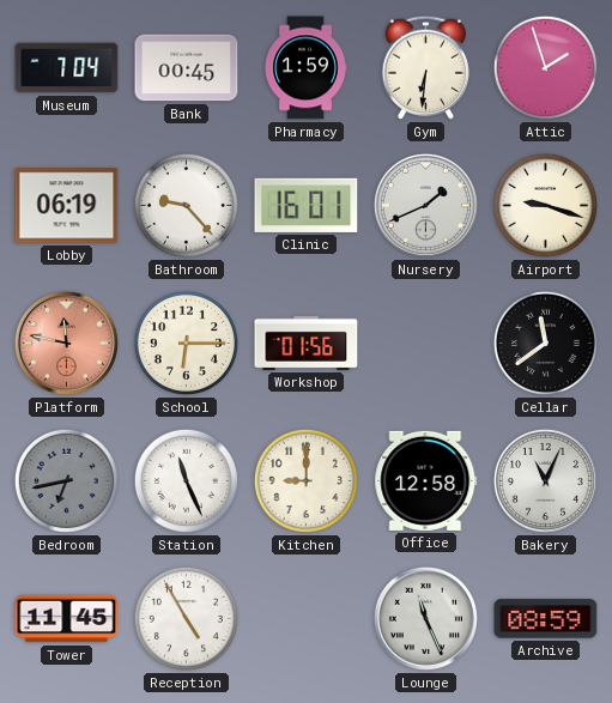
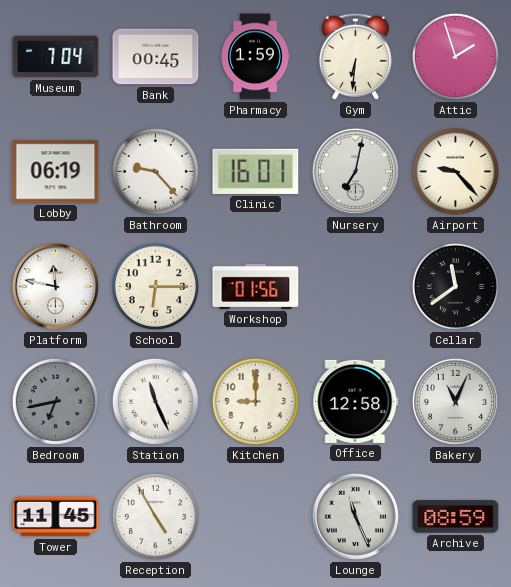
Nursery: 1:41 -> 7:02 (355, 171)
Airport: 9:18 -> 9:23 (455, 171)
Platform dial: salmon -> white (55, 286)
